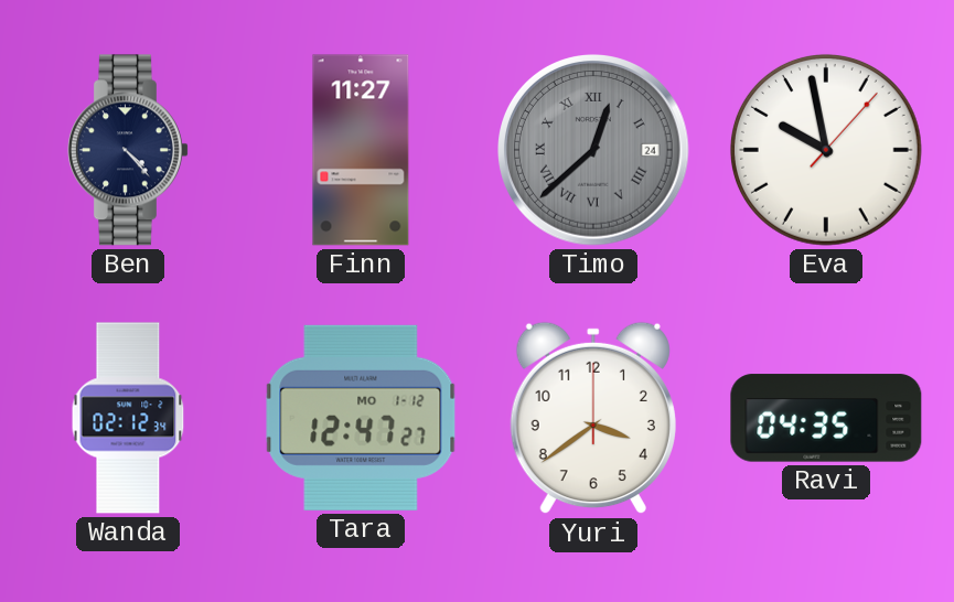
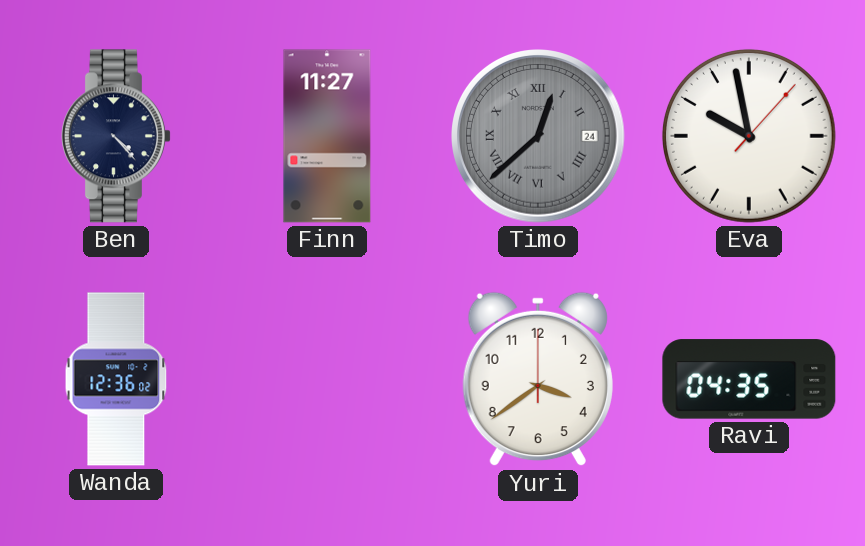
Wanda: 02:12 -> 12:36 (116, 379)
Tara: 12:47 -> none (361, 418)
